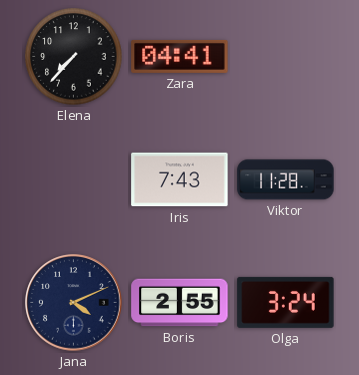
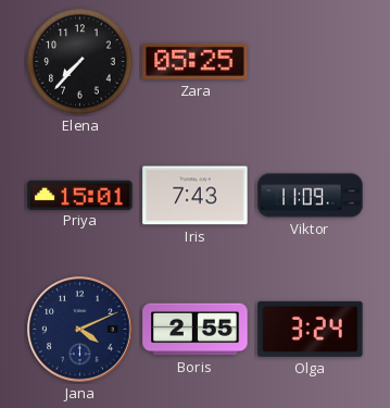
Zara: 04:41 -> 05:25 (196, 61)
Priya: none -> 15:01 (80, 195)
Viktor: 11:28 -> 11:09 (311, 196)
